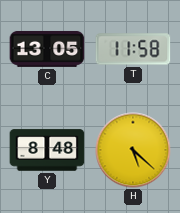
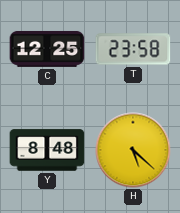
C: 13:05 -> 12:25 (47, 49)
T: 11:58 -> 23:58 (133, 49)
